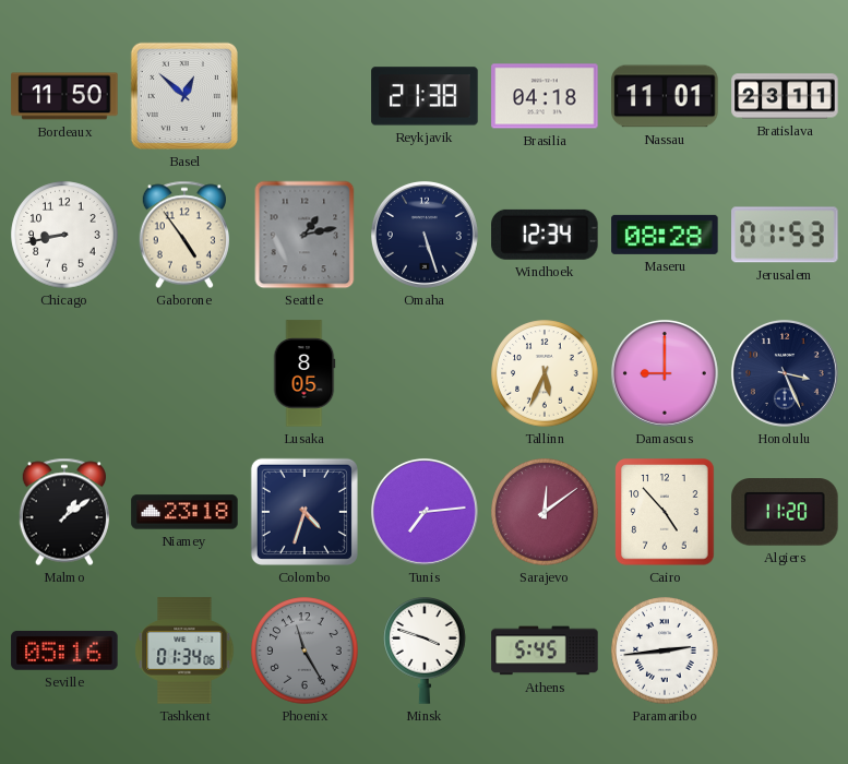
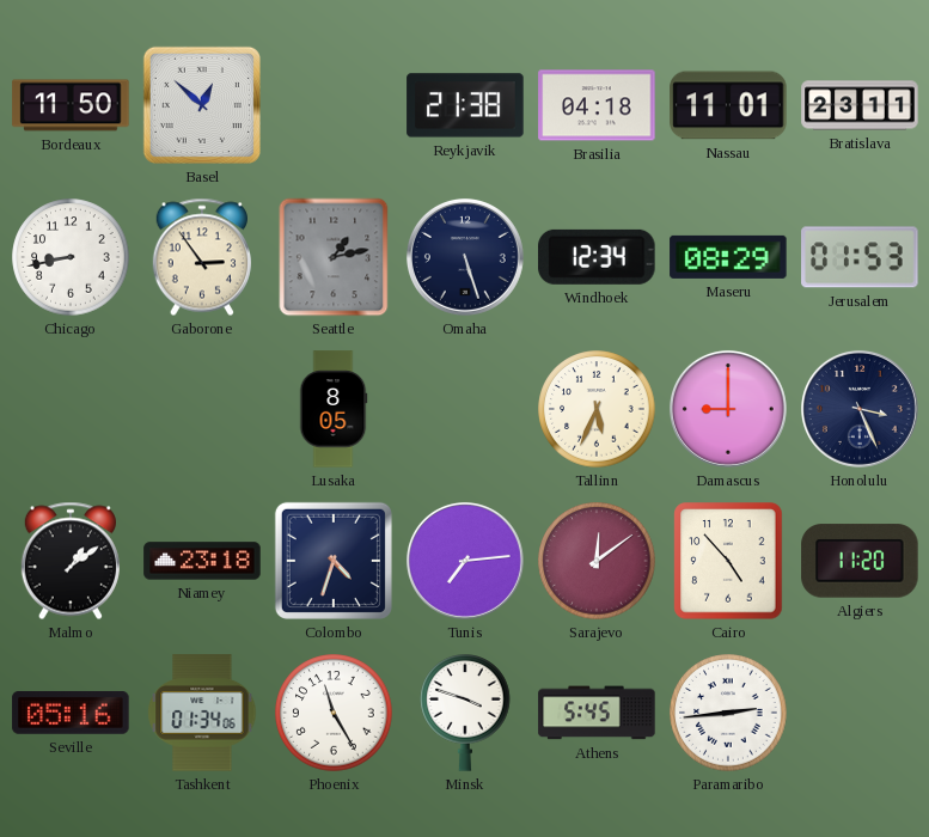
Gaborone: 4:54 -> 2:54 (202, 257)
Maseru: 08:28 -> 08:29 (728, 257)
Phoenix dial: grey -> white (334, 713)
